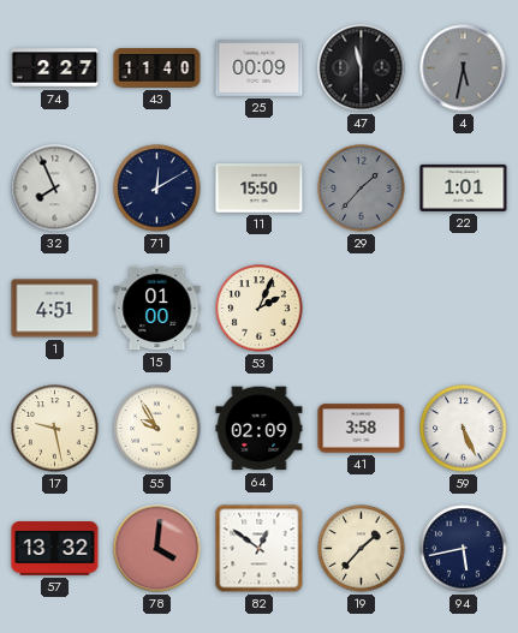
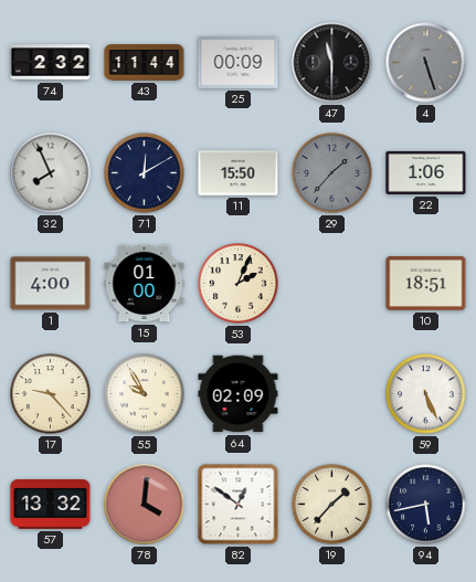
74: 2:27 -> 2:32 (51, 63)
43: 11:40 -> 11:44 (145, 63)
4: 5:32 -> 5:27 (426, 63)
22: 1:01 -> 1:06 (426, 172)
1: 4:51 -> 4:00 (51, 284)
10: none -> 18:51 (426, 284)
17: 9:28 -> 9:23 (51, 394)
41: 3:58 -> none (362, 429)
